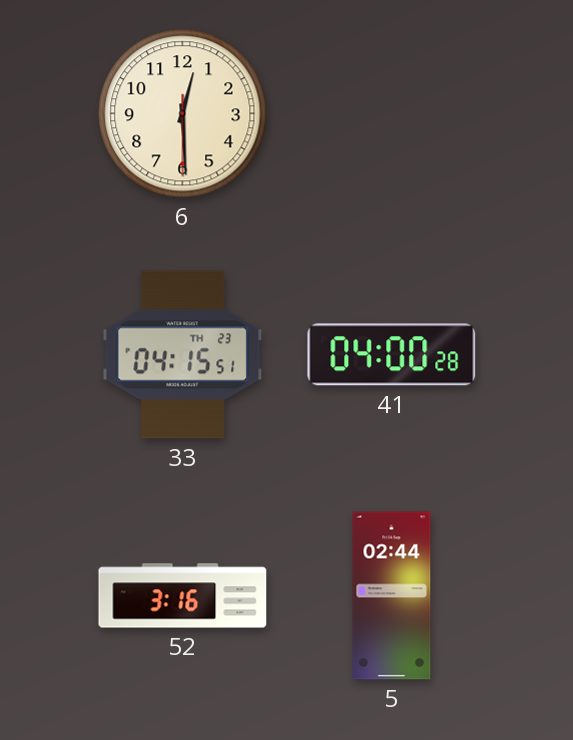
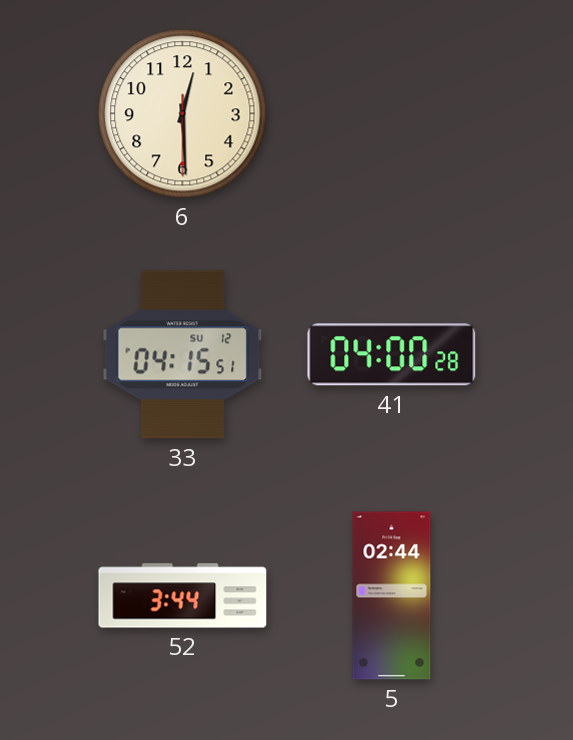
33 date: TH 23 -> SU 12 (183, 355)
52: 3:16 -> 3:44 (183, 596)
